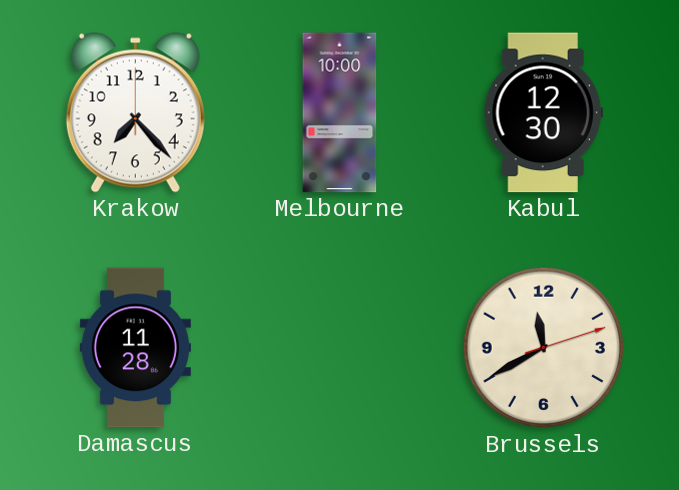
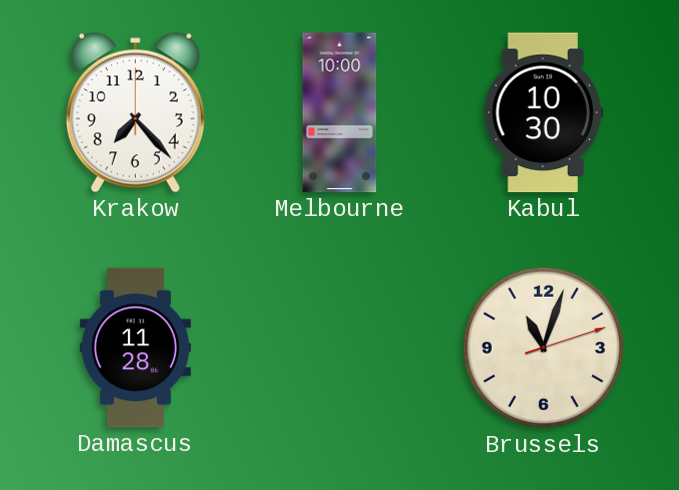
Kabul: 12:30 -> 10:30 (543, 113)
Brussels: 11:40 -> 11:03 (544, 348)
